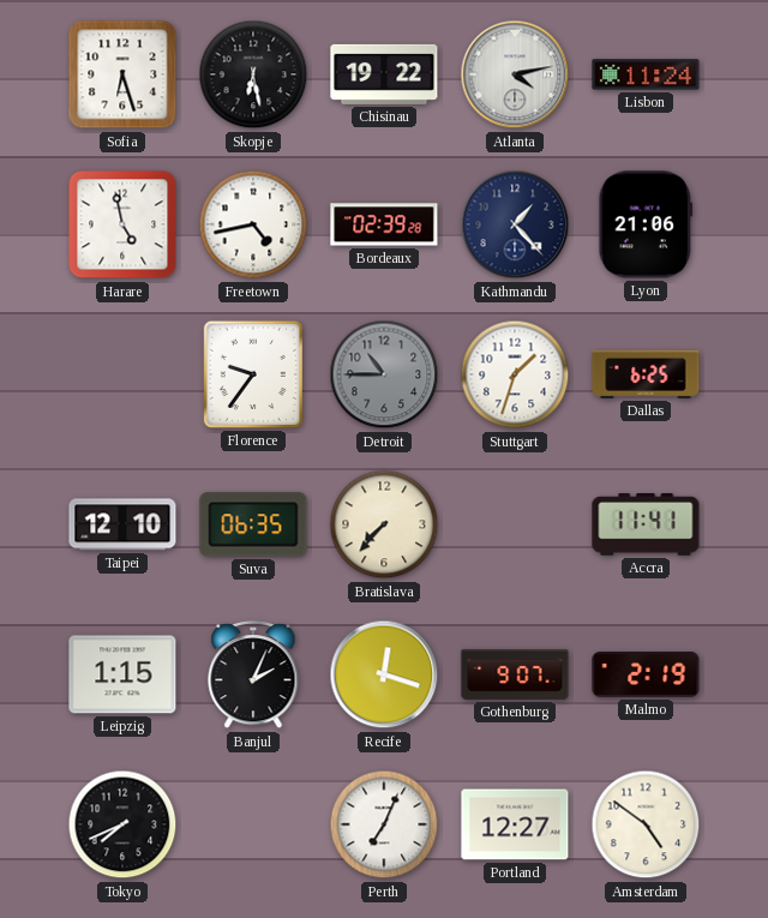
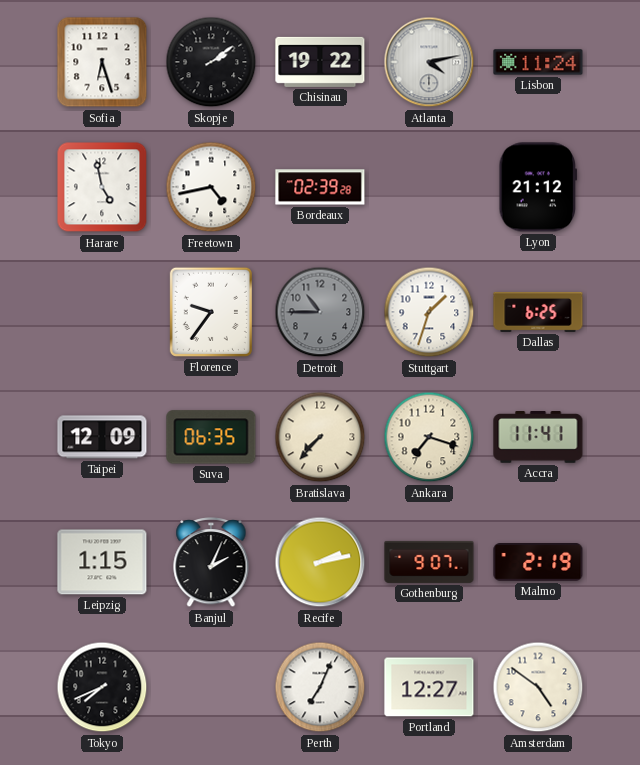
Skopje: 6:28 -> 2:09 (211, 62)
Kathmandu: 1:23 -> none (515, 224)
Lyon: 21:06 -> 21:12 (538, 187)
Taipei: 12:10 -> 12:09 (102, 437)
Ankara: none -> 7:18 (429, 437)
Recife: 12:18 -> 2:13 (320, 562)
